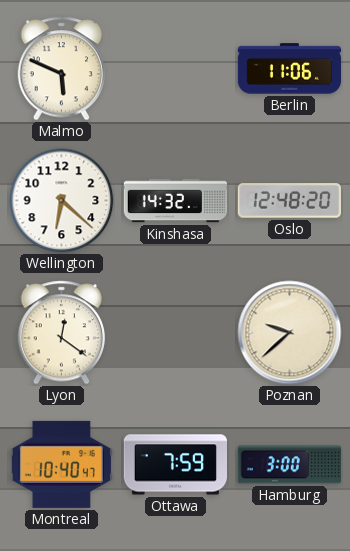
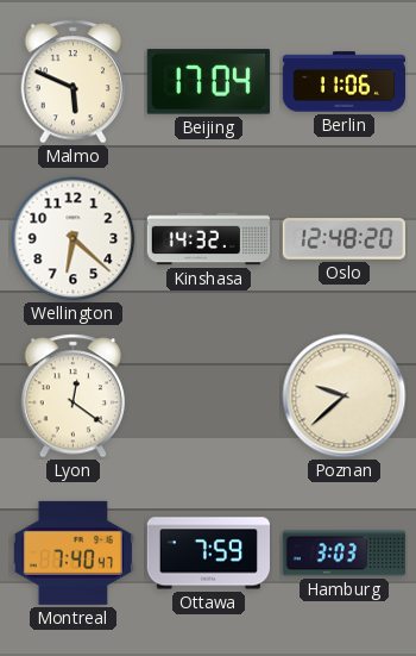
Beijing: none -> 17:04 (208, 82)
Montreal: 10:40 -> 7:40 (73, 552)
Hamburg: 3:00 -> 3:03 (343, 554)
